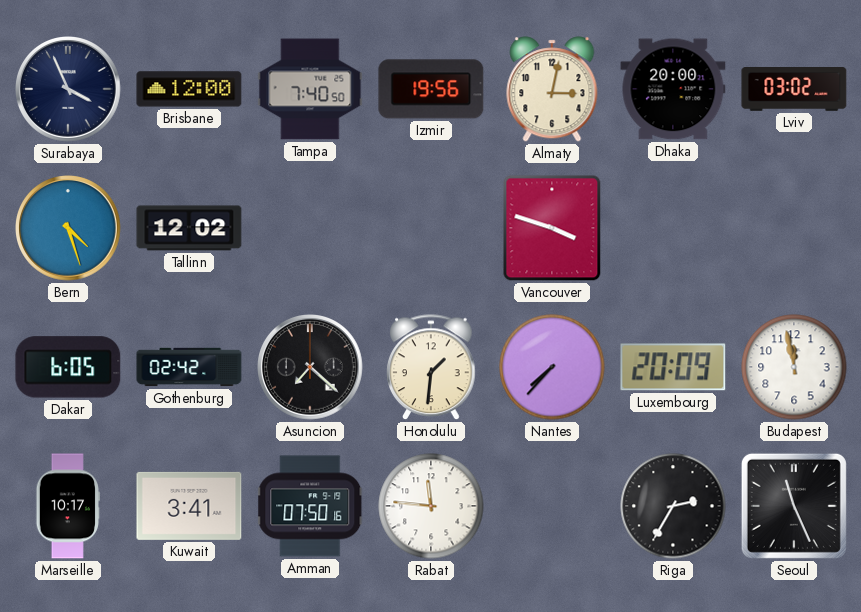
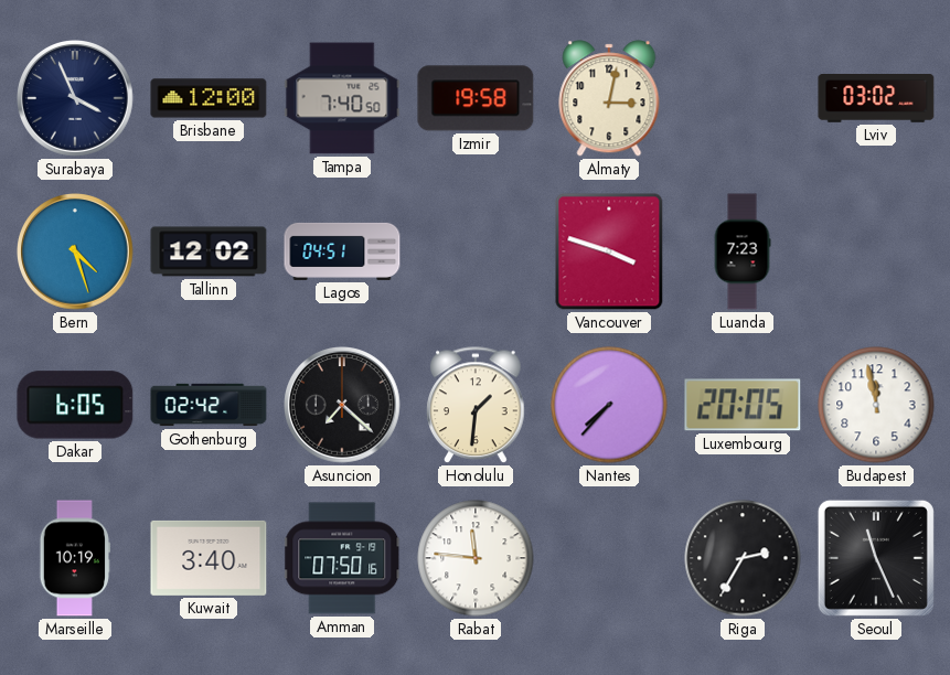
Izmir: 19:56 -> 19:58 (476, 98)
Dhaka: 20:00 -> none (673, 89)
Lagos: none -> 04:51 (342, 251)
Luanda: none -> 7:23 (743, 251)
Luxembourg: 20:09 -> 20:05 (743, 405)
Marseille: 10:17 -> 10:19 (74, 558)
Kuwait: 3:41 -> 3:40 (209, 558)
